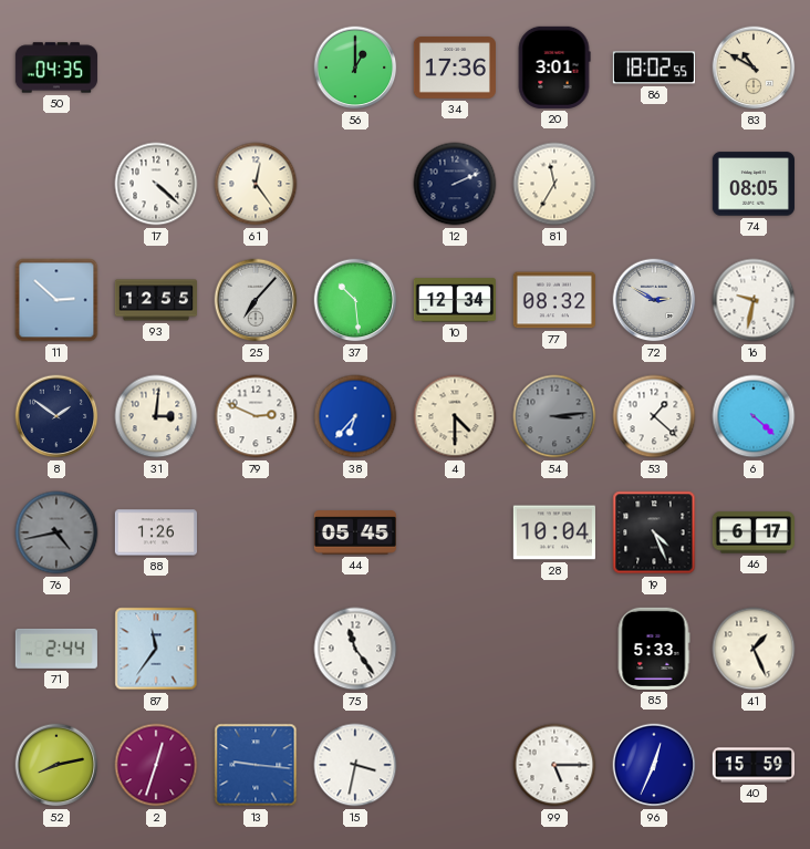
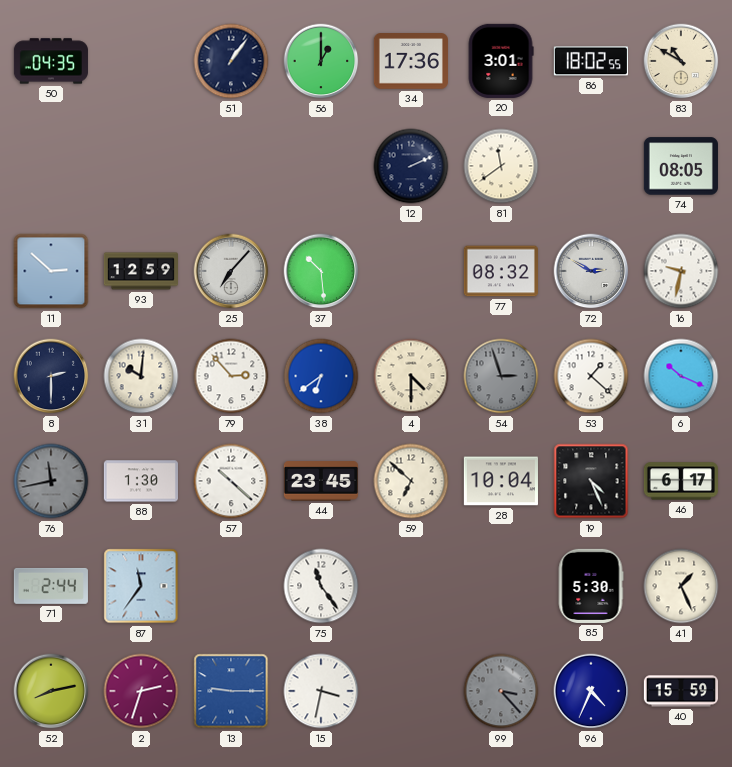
51: none -> 1:06 (231, 61)
17: 4:22 -> none (156, 184)
61: 12:24 -> none (256, 184)
81: 11:35 -> 11:39 (501, 166)
93: 12:55 -> 12:59 (140, 271)
10: 12:34 -> none (455, 300)
8: 1:51 -> 2:30 (51, 376)
31: 3:01 -> 10:01 (141, 376)
79: 2:49 -> 2:53 (231, 376)
38: 6:37 -> 6:39 (321, 376)
54: 3:14 -> 2:57 (501, 376)
6: 4:22 -> 10:19 (681, 376)
76: 4:43 -> 11:43 (51, 481)
88: 1:26 -> 1:30 (141, 481)
57: none -> 10:22 (231, 481)
44: 05:45 -> 23:45 (321, 481)
59: none -> 6:52 (411, 481)
85: 5:33 -> 5:30 (591, 586)
2: 12:33 -> 2:33 (141, 691)
13: 9:16 -> 9:15 (231, 691)
99: 5:15 -> 3:23 (501, 691)
99 dial: white -> grey (501, 691)
96: 12:34 -> 4:34 (591, 691)
